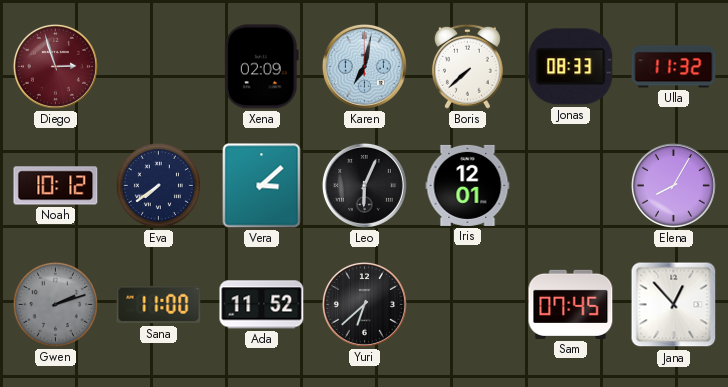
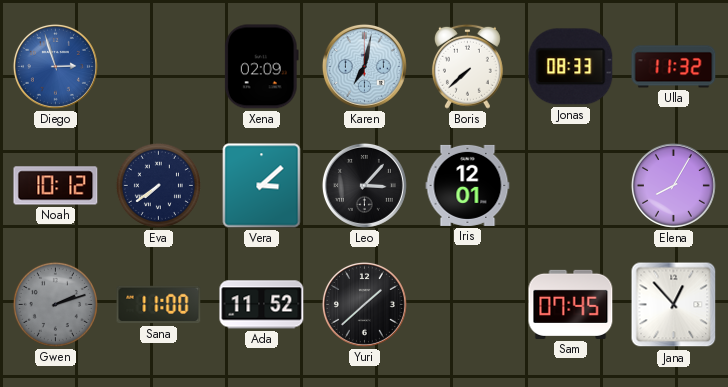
Diego dial: burgundy -> blue (55, 66)
Leo: 6:04 -> 3:07 (364, 185)
Yuri: 6:38 -> 1:38 (364, 304)
